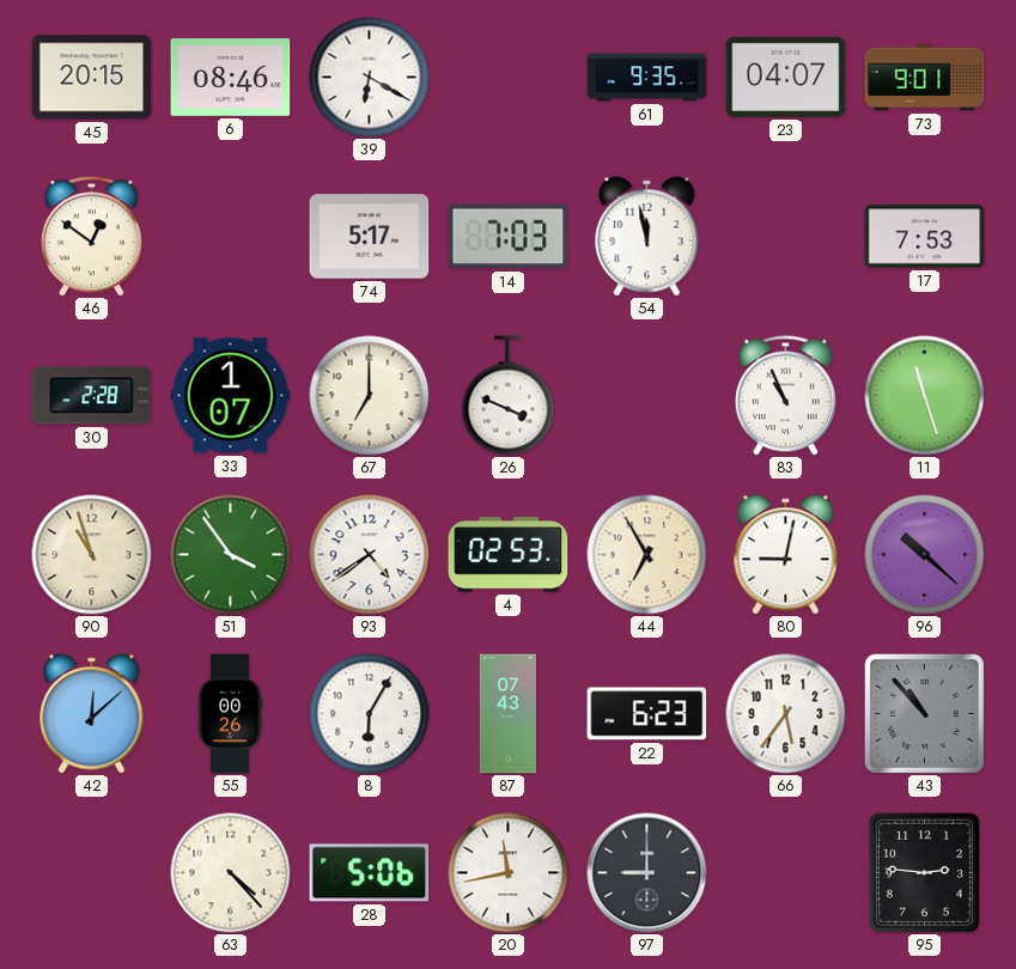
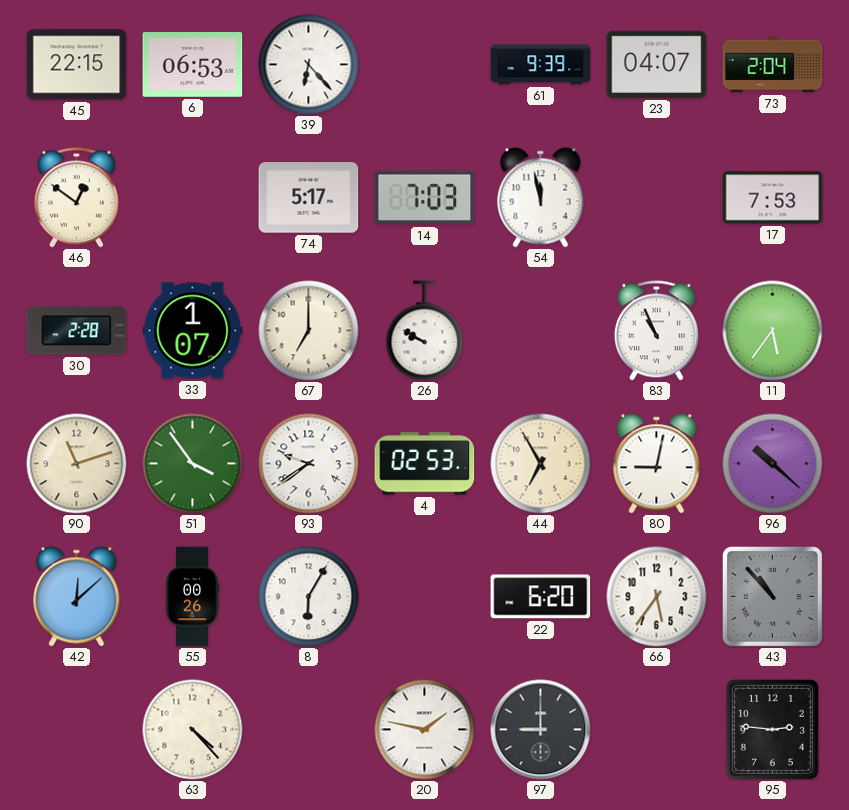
45: 20:15 -> 22:15 (77, 65)
6: 08:46 -> 06:53 (193, 65)
39: 6:20 -> 6:23 (309, 65)
61: 9:35 -> 9:39 (541, 65)
73: 9:01 -> 2:04 (773, 65)
26: 3:49 -> 9:50 (425, 331)
11: 11:27 -> 5:36 (773, 331)
90: 10:57 -> 11:12 (77, 464)
93: 4:39 -> 9:39 (309, 464)
87: 07:43 -> none (507, 714)
22: 6:23 -> 6:20 (541, 597)
28: 5:06 -> none (370, 873)
20: 11:43 -> 1:47 (425, 730)
